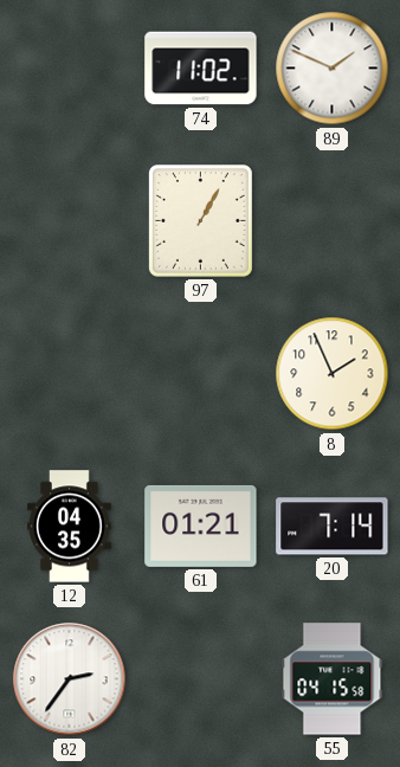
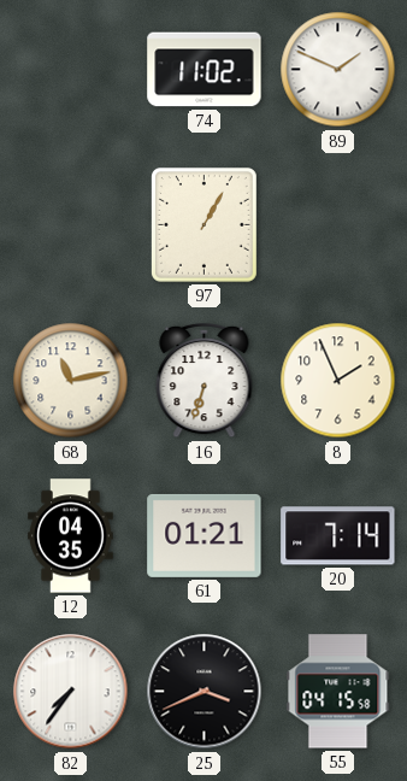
68: none -> 11:13 (71, 381)
16: none -> 6:33 (205, 381)
82: 2:36 -> 7:36 (71, 692)
25: none -> 3:41 (205, 692)
